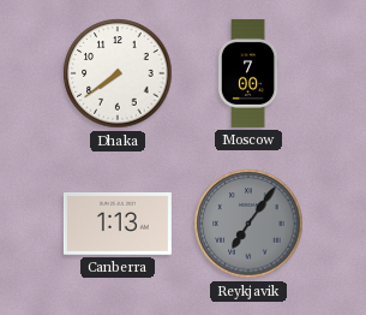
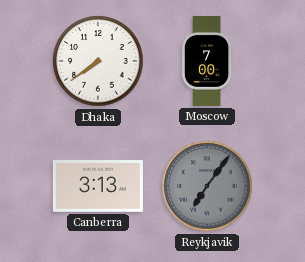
Canberra: 1:13 -> 3:13 (98, 187)
